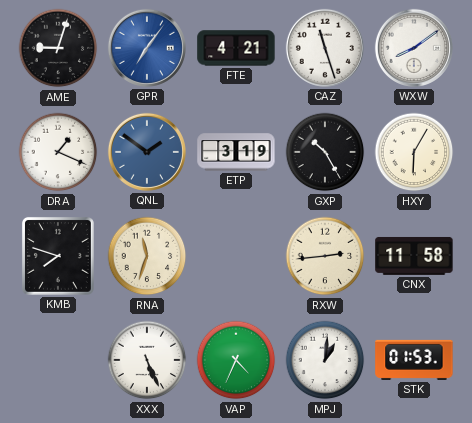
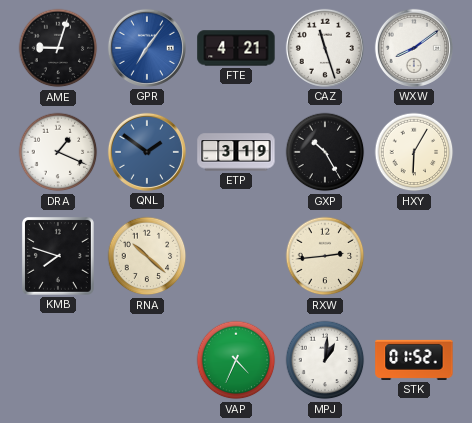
RNA: 11:33 -> 10:22 (147, 256)
CNX: 11:58 -> none (414, 256)
XXX: 5:26 -> none (147, 360)
STK: 01:53 -> 01:52 (414, 360)
